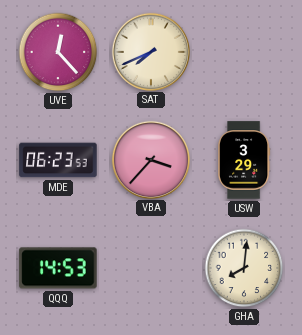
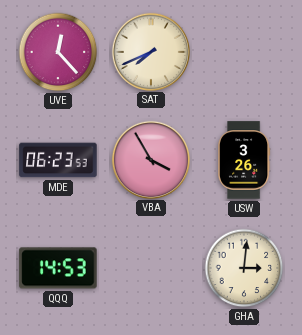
VBA: 3:37 -> 3:55 (150, 159)
USW: 3:29 -> 3:26 (245, 160)
GHA: 8:01 -> 3:01 (244, 268)
